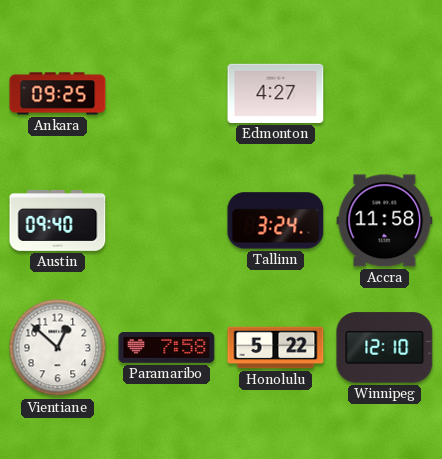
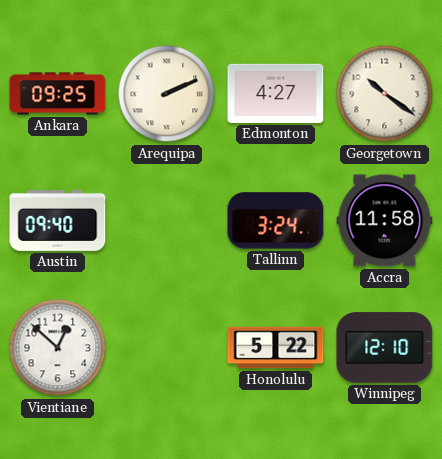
Arequipa: none -> 2:11 (167, 94)
Georgetown: none -> 10:21 (385, 94)
Paramaribo: 7:58 -> none (167, 348)
